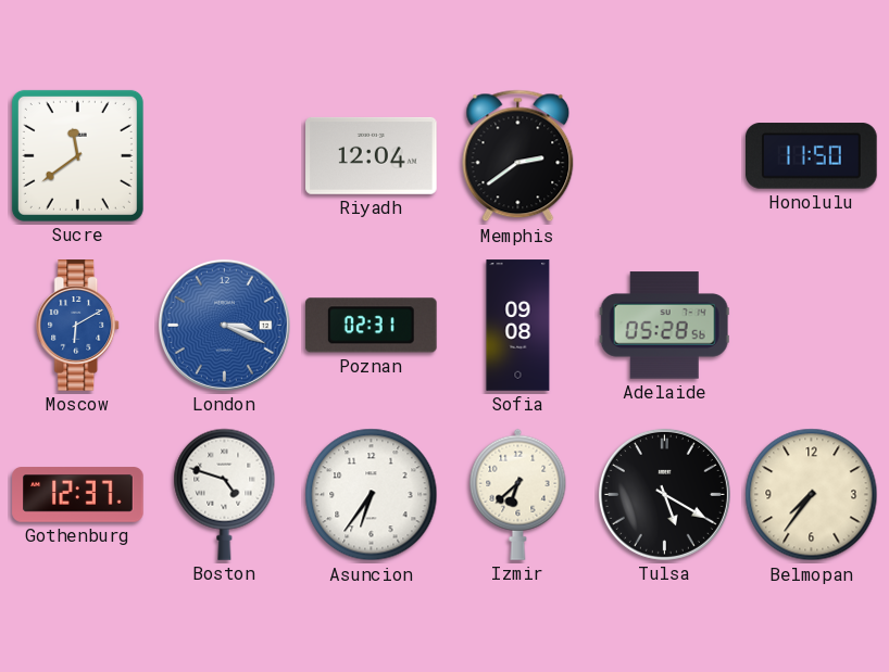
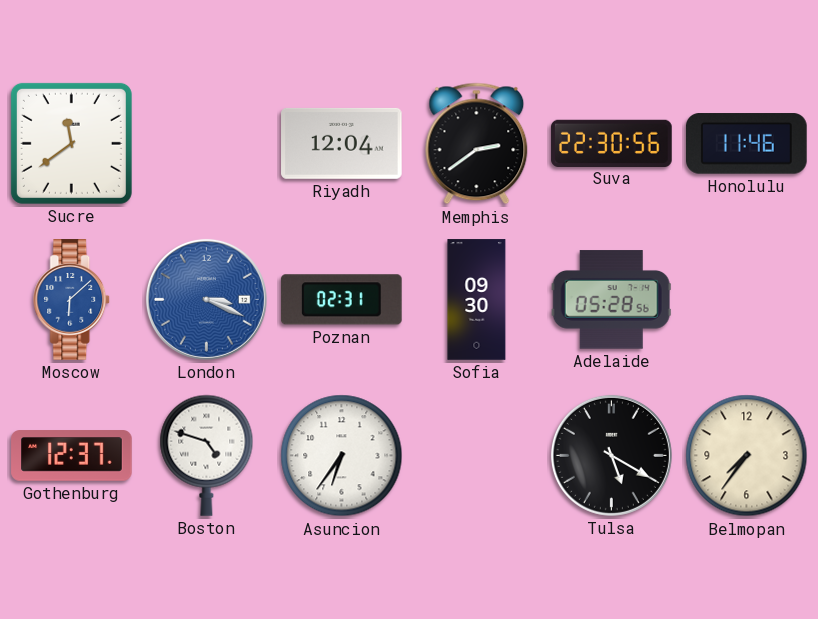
Suva: none -> 22:30 (612, 143)
Honolulu: 11:50 -> 11:46 (747, 144)
Moscow: 6:10 -> 6:08 (72, 300)
Sofia: 09:08 -> 09:30 (477, 300)
Izmir: 6:38 -> none (518, 494)
